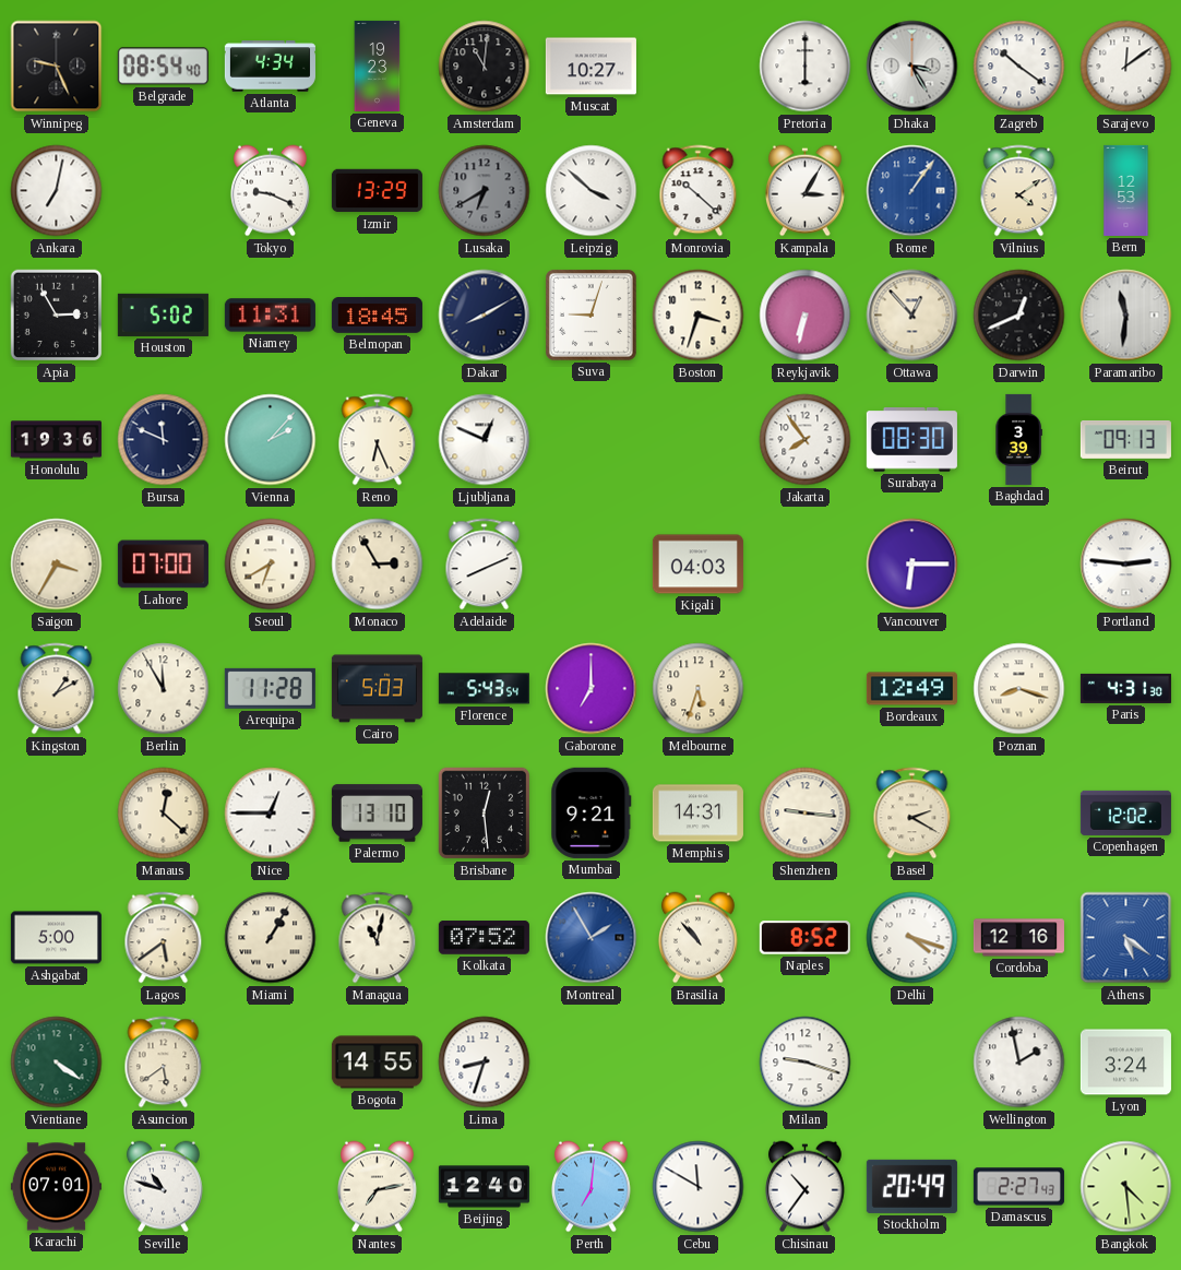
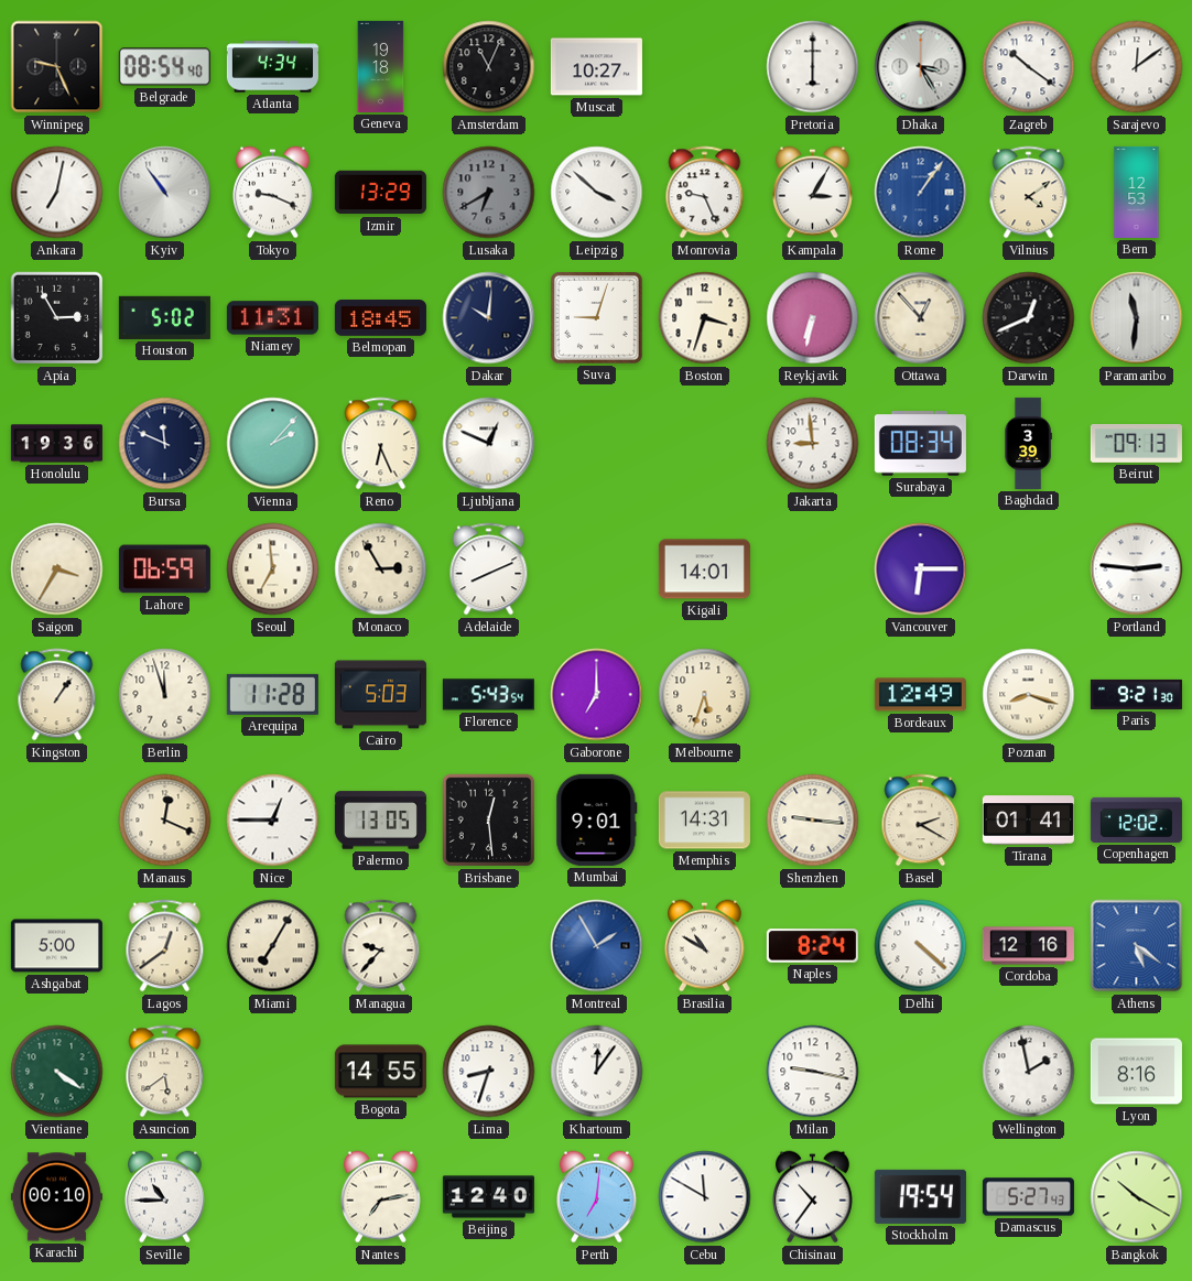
Geneva: 19:23 -> 19:18 (381, 66)
Amsterdam: 11:01 -> 11:04 (489, 67)
Kyiv: none -> 10:54 (165, 193)
Monrovia: 10:22 -> 9:26 (705, 193)
Dakar: 8:10 -> 10:01 (489, 318)
Jakarta: 7:54 -> 8:59 (813, 444)
Surabaya: 08:30 -> 08:34 (920, 444)
Lahore: 07:00 -> 06:59 (164, 569)
Seoul: 6:40 -> 6:59 (273, 569)
Kigali: 04:03 -> 14:01 (704, 569)
Kingston: 1:10 -> 1:06 (57, 695)
Berlin: 11:55 -> 11:57 (165, 695)
Paris: 4:31 -> 9:21 (1136, 694)
Manaus: 12:22 -> 12:19 (165, 821)
Palermo: 13:10 -> 13:05 (380, 821)
Mumbai: 9:21 -> 9:01 (597, 819)
Tirana: none -> 01:41 (1028, 821)
Lagos: 5:39 -> 12:39 (165, 946)
Miami: 1:05 -> 7:05 (273, 946)
Managua: 11:02 -> 9:37 (381, 946)
Kolkata: 07:52 -> none (484, 938)
Brasilia: 10:53 -> 10:50 (704, 946)
Naples: 8:52 -> 8:24 (812, 946)
Delhi: 4:18 -> 4:22 (921, 946)
Khartoum: none -> 12:06 (597, 1072)
Milan: 9:18 -> 9:17 (813, 1072)
Lyon: 3:24 -> 8:16 (1136, 1072)
Karachi: 07:01 -> 00:10 (56, 1197)
Seville: 10:48 -> 10:45 (164, 1197)
Stockholm: 20:49 -> 19:54 (920, 1196)
Damascus: 2:27 -> 5:27 (1028, 1197)
Bangkok: 4:29 -> 10:20 (1137, 1197)
